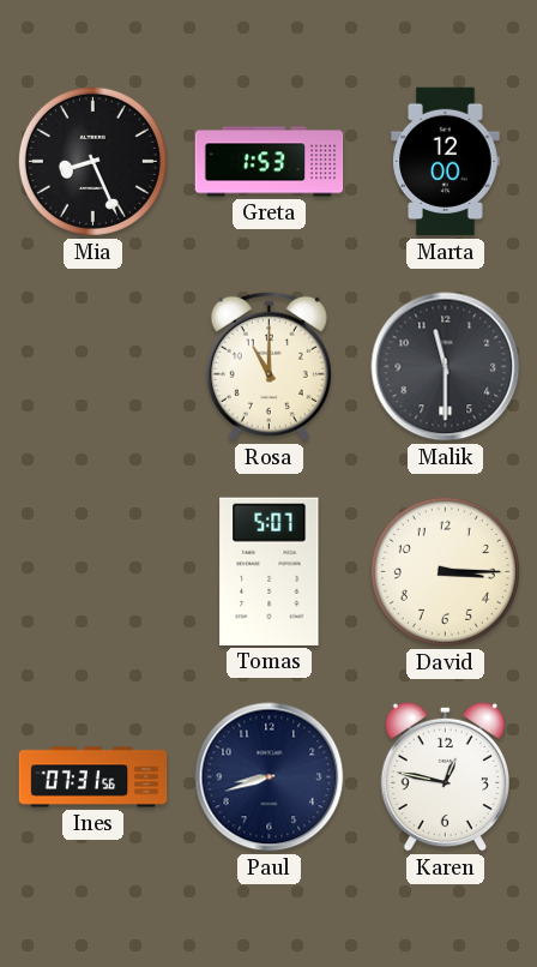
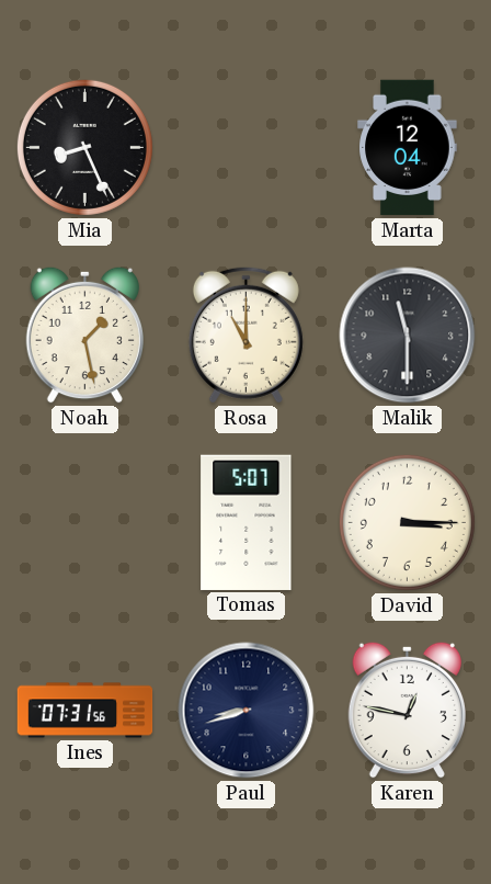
Greta: 1:53 -> none (270, 162)
Marta: 12:00 -> 12:04 (408, 148)
Noah: none -> 1:28 (84, 335)
